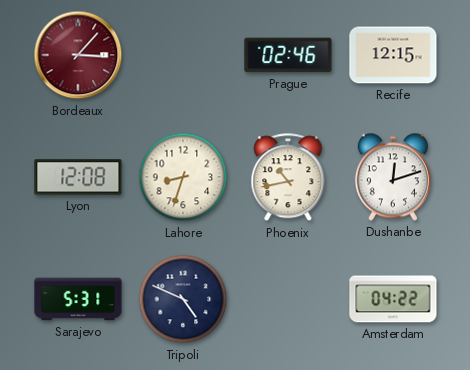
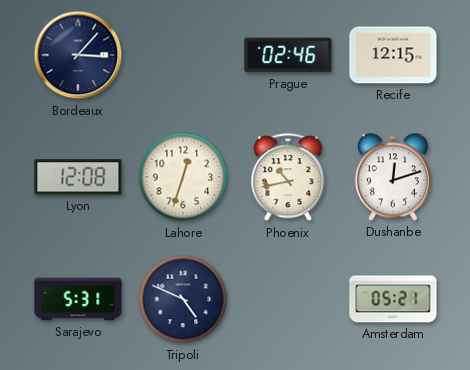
Bordeaux dial: burgundy -> navy (78, 55)
Lahore: 8:33 -> 12:33 (183, 177)
Amsterdam: 04:22 -> 05:21 (393, 299)
